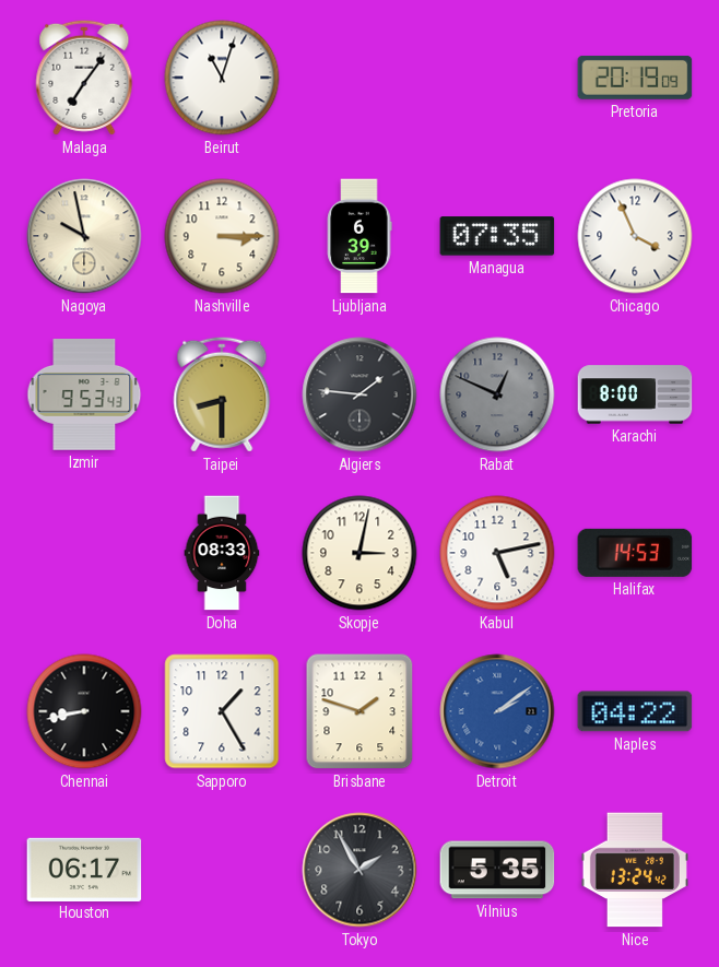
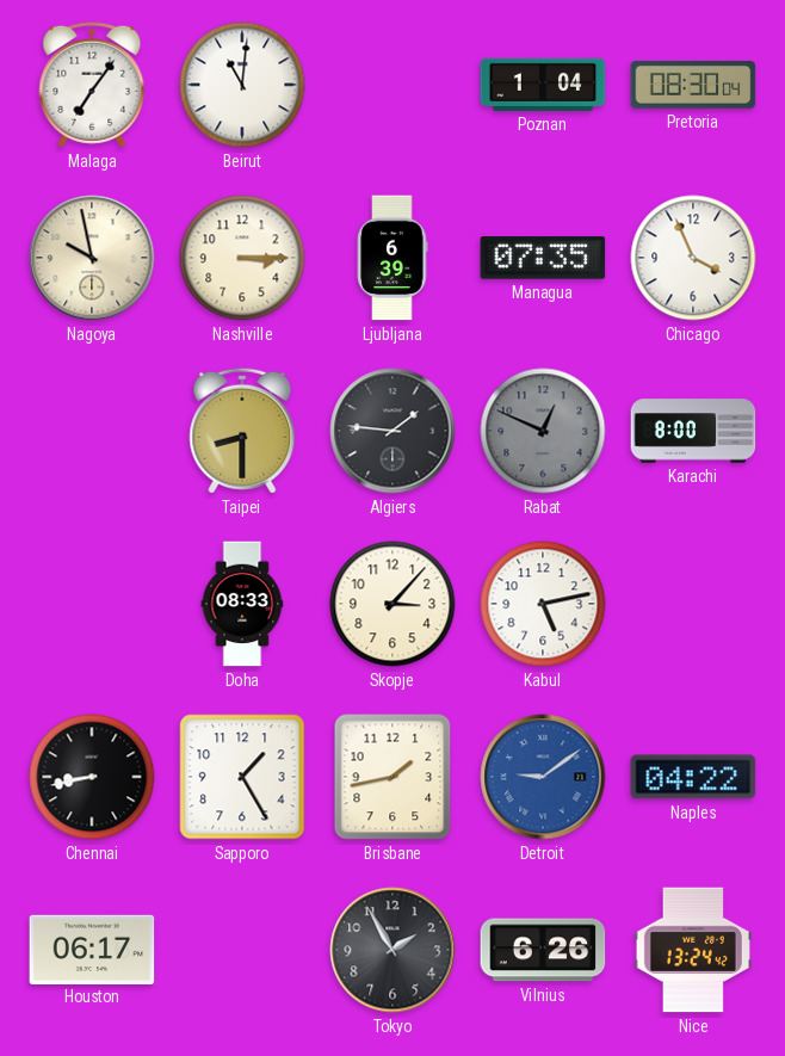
Beirut: 11:03 -> 11:01 (242, 85)
Poznan: none -> 1:04 (543, 85)
Pretoria: 20:19 -> 08:30 (693, 85)
Izmir: 9:53 -> none (84, 396)
Skopje: 3:02 -> 3:07 (392, 604)
Halifax: 14:53 -> none (635, 553)
Brisbane: 1:48 -> 1:43 (392, 777)
Detroit: 2:09 -> 9:09 (543, 777)
Vilnius: 5:35 -> 6:26 (543, 950)
